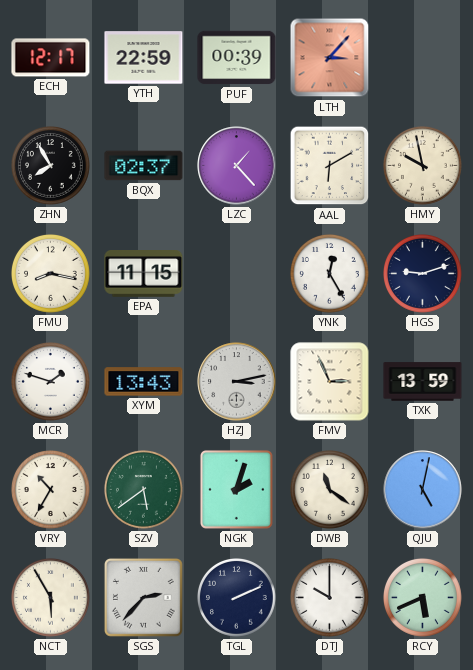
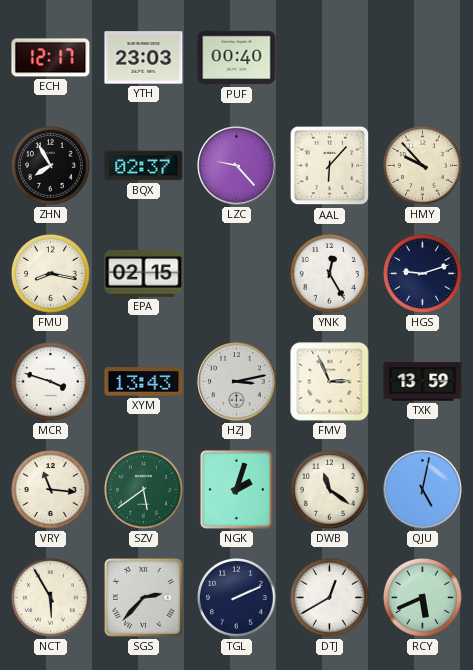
YTH: 22:59 -> 23:03 (144, 58)
PUF: 00:39 -> 00:40 (237, 58)
LTH: 3:07 -> none (330, 58)
LZC: 1:23 -> 9:23 (237, 166)
AAL: 6:10 -> 6:07 (330, 166)
HMY: 9:58 -> 9:53 (423, 166)
EPA: 11:15 -> 02:15 (144, 274)
MCR: 1:48 -> 3:48 (51, 382)
VRY: 10:35 -> 11:16 (51, 490)
DTJ: 10:00 -> 12:40 (330, 598)
